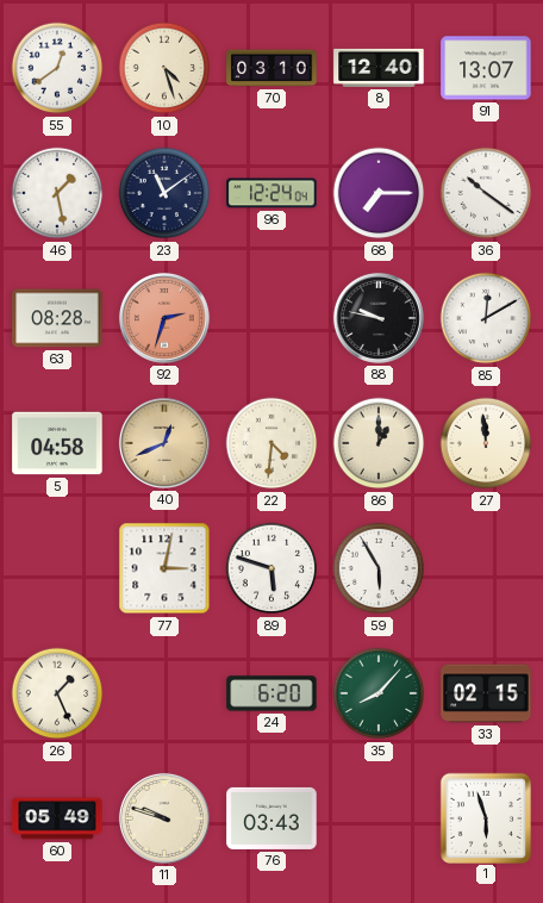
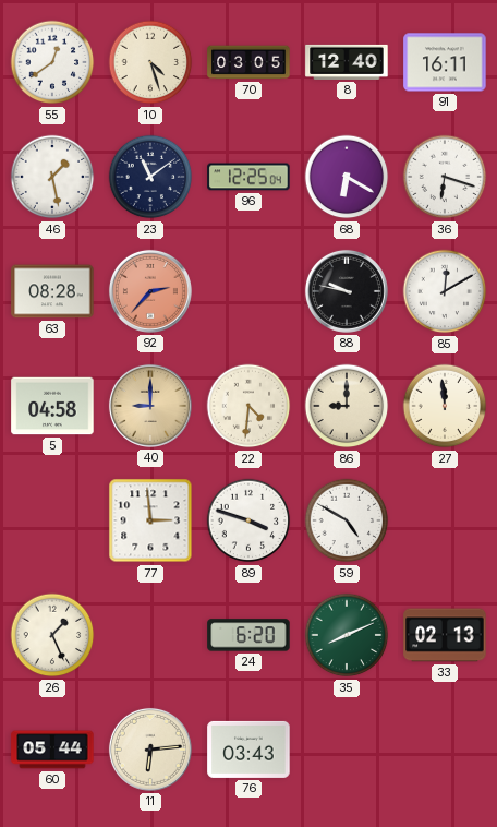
70: 03:10 -> 03:05 (248, 62)
91: 13:07 -> 16:11 (445, 62)
96: 12:24 -> 12:25 (248, 177)
68: 7:15 -> 6:20 (347, 177)
36: 10:21 -> 6:18 (445, 177)
92: 2:33 -> 2:37 (150, 291)
40: 12:41 -> 9:00 (150, 406)
86: 1:00 -> 9:00 (347, 406)
77: 3:02 -> 2:59 (150, 520)
89: 5:48 -> 3:48 (248, 520)
59: 5:55 -> 4:50 (347, 520)
35: 8:07 -> 8:11 (347, 635)
33: 02:15 -> 02:13 (445, 635)
60: 05:49 -> 05:44 (52, 750)
11: 9:48 -> 6:14 (150, 750)
1: 5:57 -> none (485, 817)
